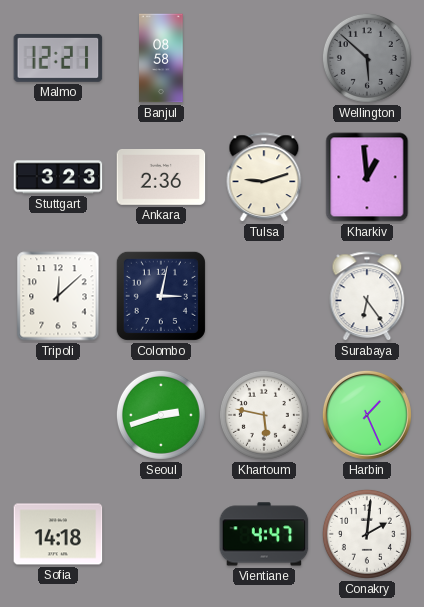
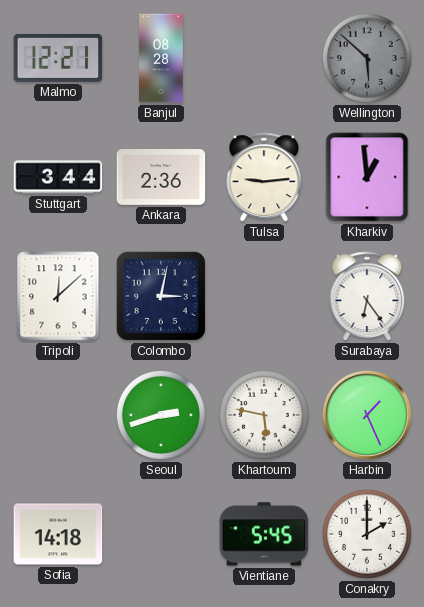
Banjul: 08:58 -> 08:28 (161, 58)
Stuttgart: 3:23 -> 3:44 (58, 177)
Tulsa: 9:12 -> 9:14 (264, 178)
Vientiane: 4:47 -> 5:45 (264, 534)
Conakry: 2:01 -> 2:00 (367, 534)
